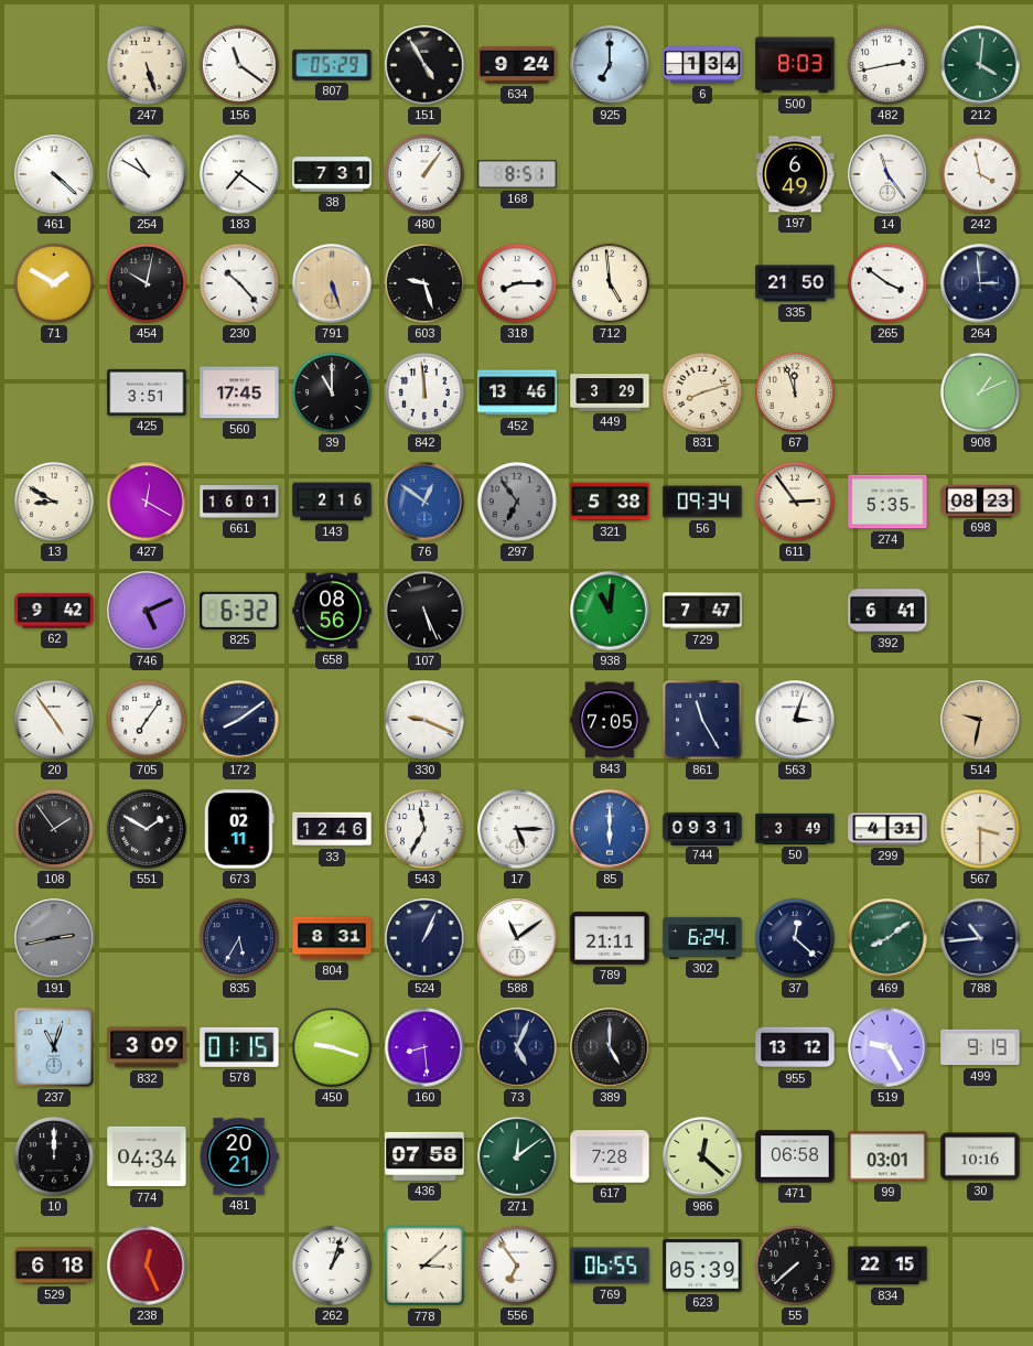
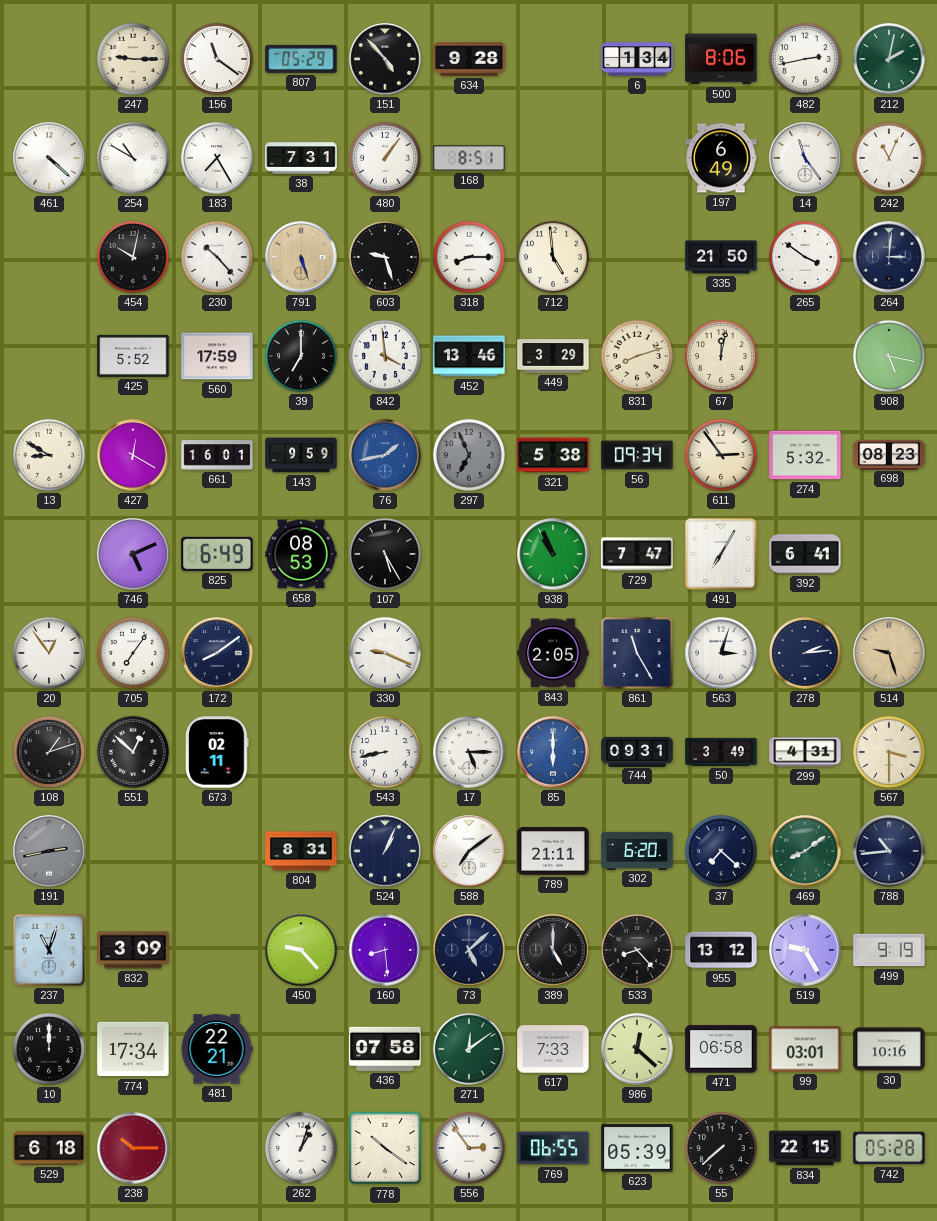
247: 5:27 -> 9:15 (133, 59)
151: 4:55 -> 4:53 (385, 59)
634: 9:24 -> 9:28 (469, 59)
925: 7:00 -> none (610, 65)
500: 8:03 -> 8:06 (721, 59)
212: 4:01 -> 2:02 (889, 59)
183: 7:21 -> 7:25 (217, 158)
242: 3:58 -> 11:04 (889, 158)
71: 1:50 -> none (54, 283)
264: 2:59 -> 3:01 (889, 257)
425: 3:51 -> 5:52 (133, 356)
560: 17:45 -> 17:59 (217, 356)
39: 11:00 -> 7:00 (301, 356)
842: 11:59 -> 3:59 (385, 356)
67: 11:57 -> 12:02 (721, 356)
908: 1:11 -> 5:17 (889, 356)
143: 2:16 -> 9:59 (301, 455)
76: 12:51 -> 1:43 (385, 455)
297: 6:54 -> 6:56 (469, 455)
274: 5:35 -> 5:32 (805, 455)
62: 9:42 -> none (54, 611)
825: 6:32 -> 6:49 (217, 554)
658: 08:56 -> 08:53 (301, 554)
107: 5:26 -> 5:25 (385, 554)
938: 11:01 -> 10:56 (553, 554)
491: none -> 7:05 (721, 554)
20: 4:54 -> 12:54 (49, 653)
843: 7:05 -> 2:05 (553, 653)
278: none -> 2:14 (805, 653)
514: 9:32 -> 9:27 (889, 653)
108: 1:54 -> 1:12 (49, 752)
551: 1:50 -> 12:52 (133, 752)
33: 12:46 -> none (332, 829)
543: 11:35 -> 8:43 (385, 752)
835: 5:35 -> none (239, 938)
588: 11:09 -> 7:09 (469, 851)
302: 6:24 -> 6:20 (637, 850)
37: 12:22 -> 7:22 (721, 851)
578: 01:15 -> none (239, 1047)
450: 9:18 -> 9:23 (301, 950)
73: 5:04 -> 5:08 (469, 950)
533: none -> 8:23 (637, 950)
774: 04:34 -> 17:34 (133, 1049)
481: 20:21 -> 22:21 (217, 1049)
617: 7:28 -> 7:33 (553, 1049)
238: 12:26 -> 10:15 (133, 1148)
778: 3:08 -> 10:21 (385, 1148)
556: 6:54 -> 2:54 (469, 1148)
742: none -> 05:28 (889, 1148)
